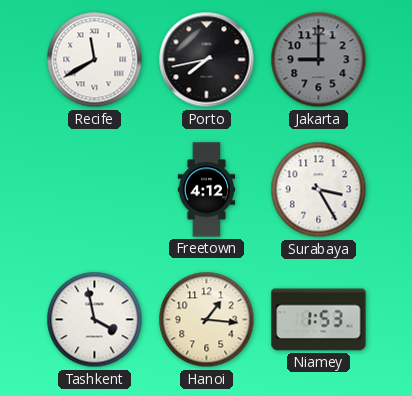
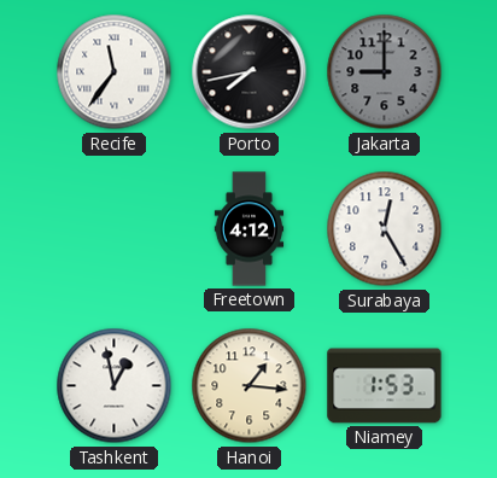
Recife: 11:40 -> 11:36 (115, 72)
Surabaya: 3:25 -> 12:25 (385, 229)
Tashkent: 3:58 -> 12:58 (115, 386)
